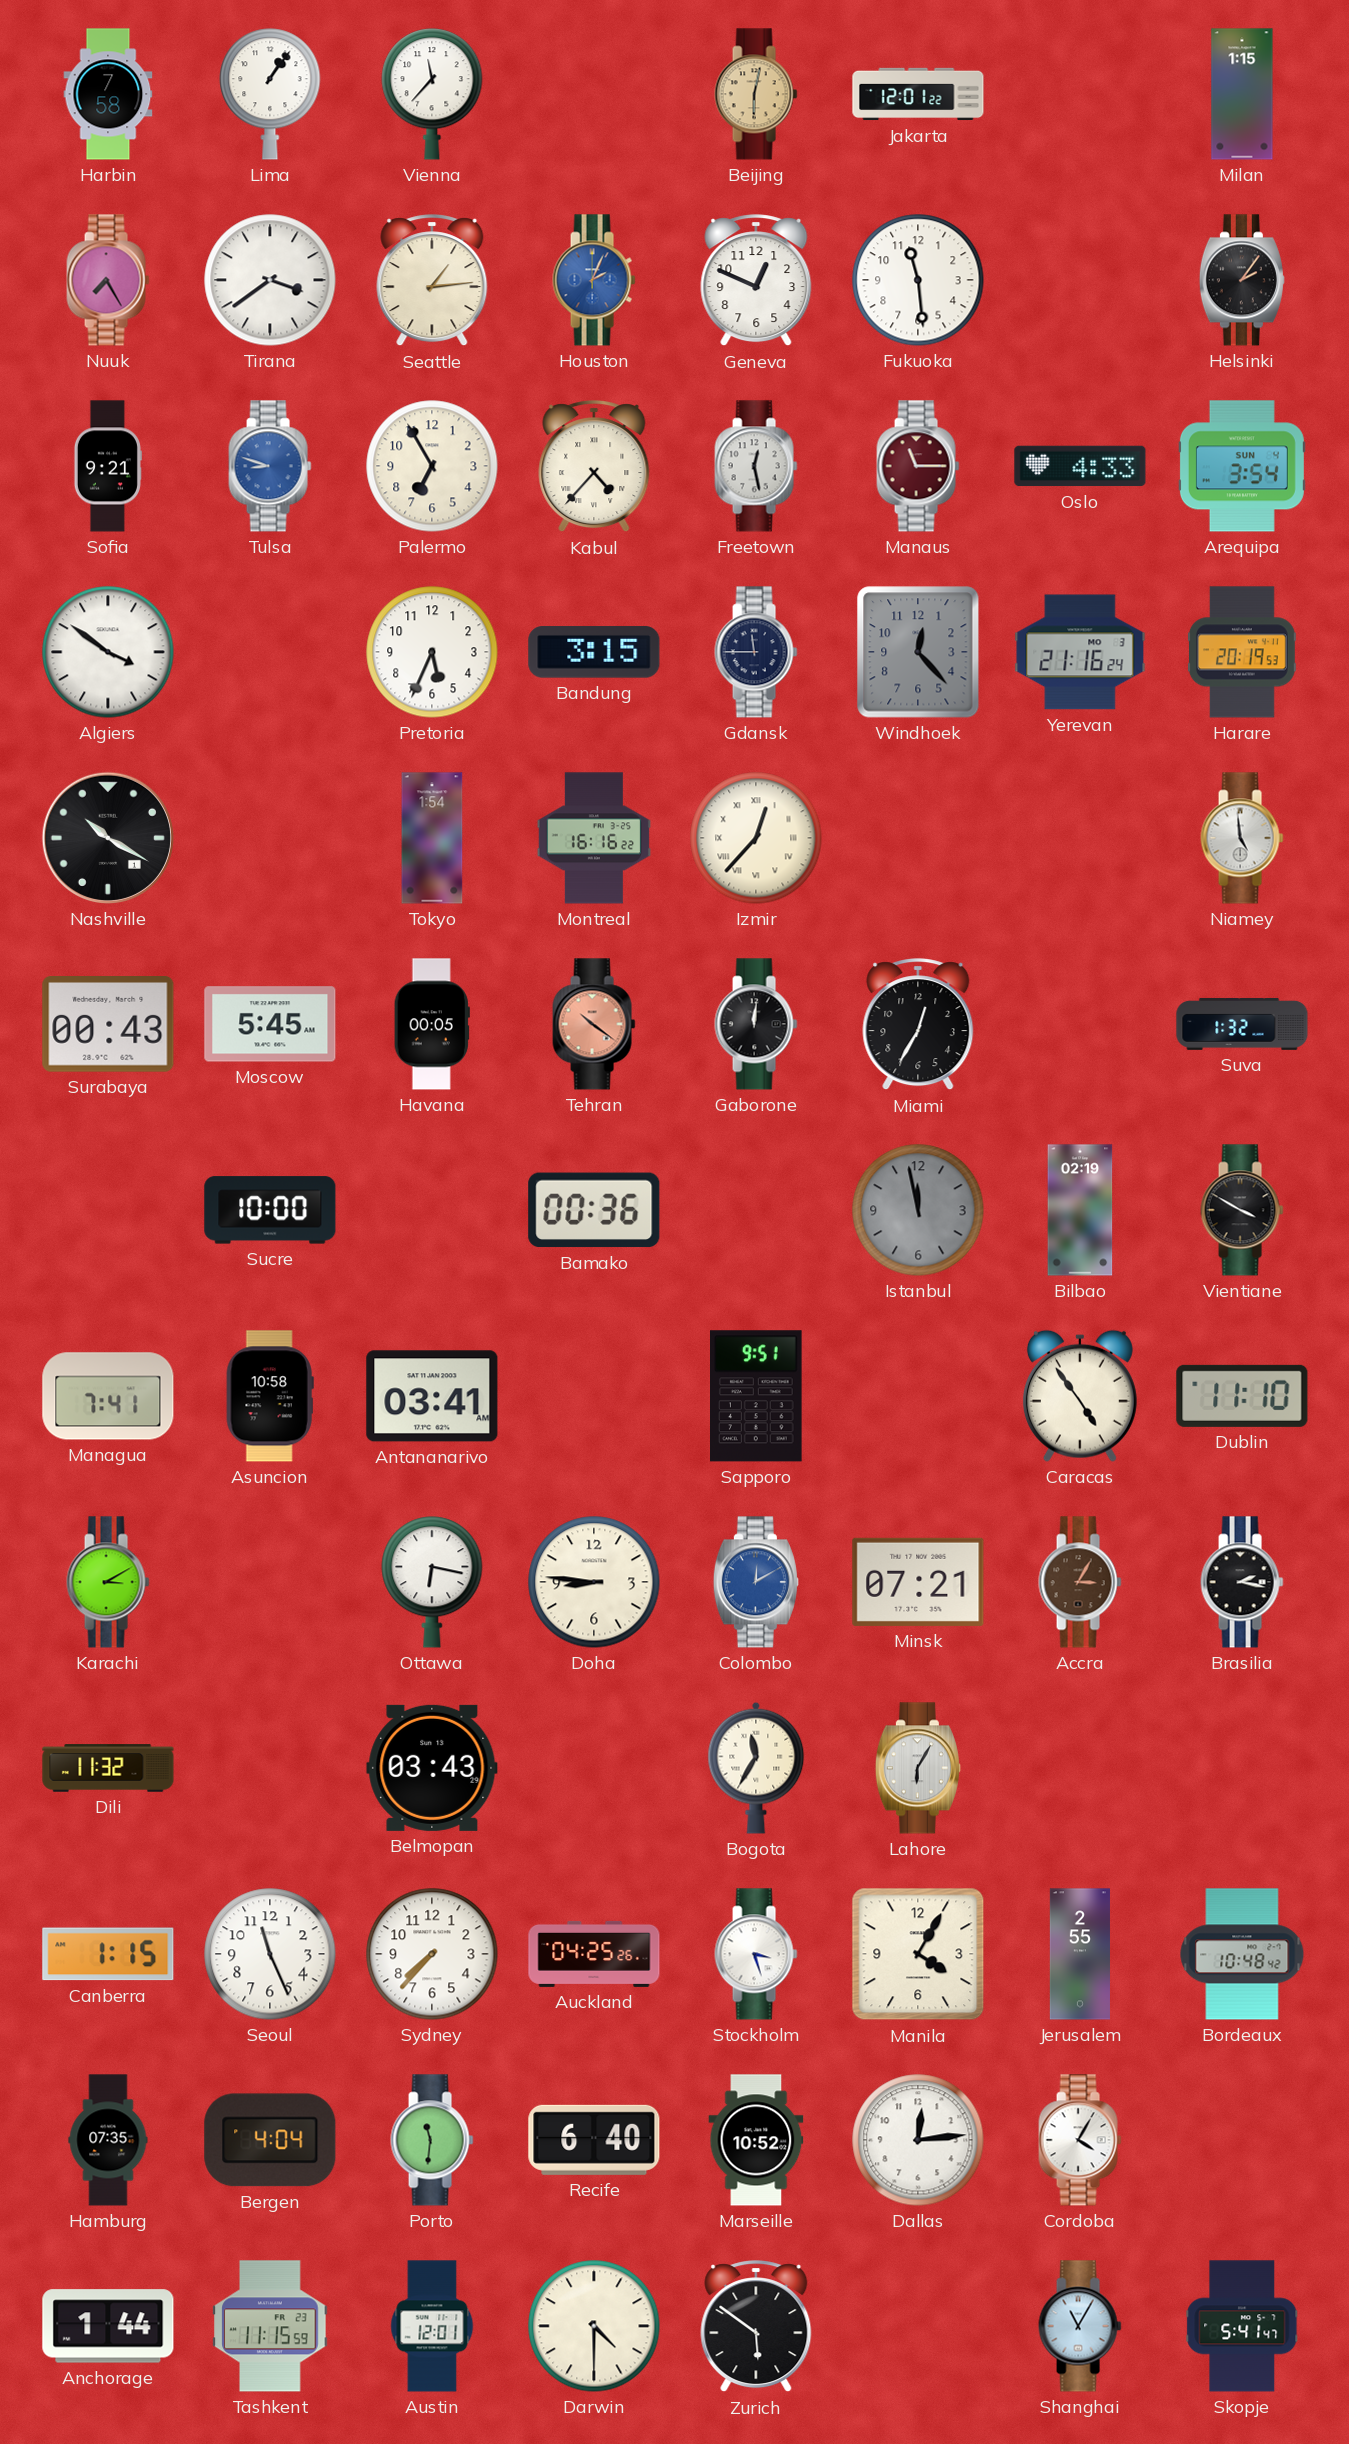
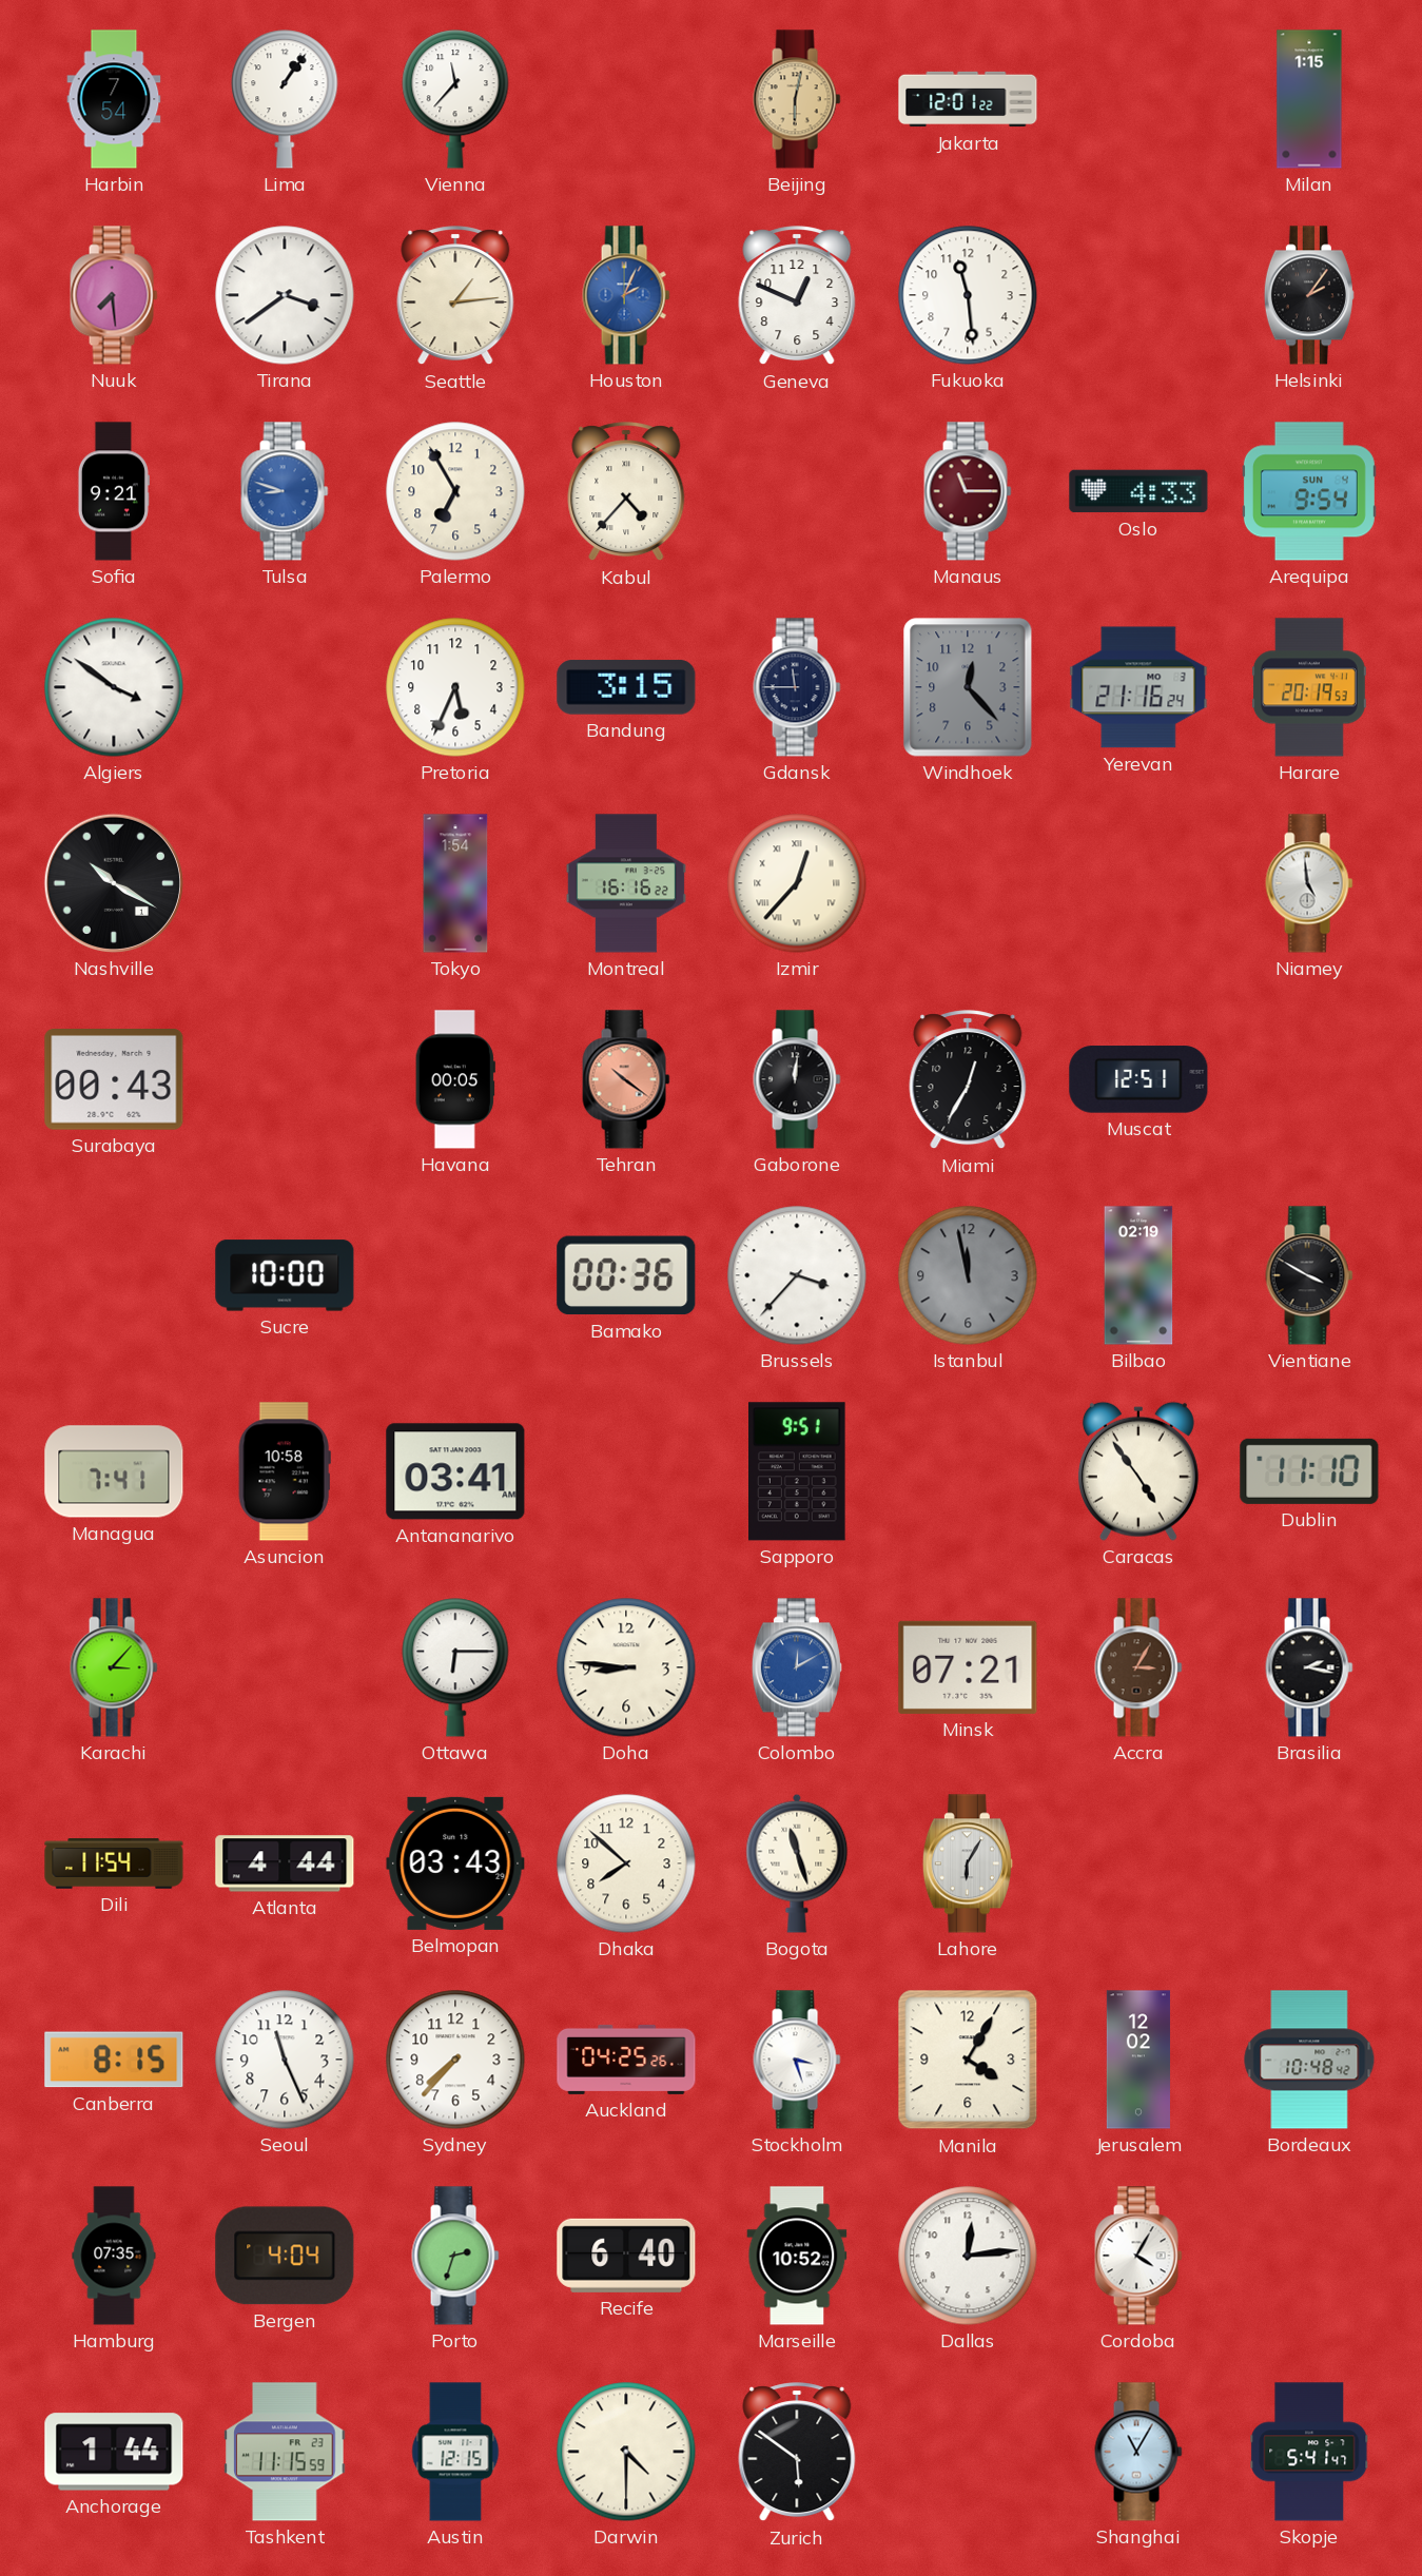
Harbin: 7:58 -> 7:54 (114, 99)
Nuuk: 7:25 -> 7:29 (114, 295)
Freetown: 12:28 -> none (756, 466)
Arequipa: 3:54 -> 9:54 (1309, 491)
Moscow: 5:45 -> none (270, 1024)
Muscat: none -> 12:51 (1138, 1079)
Suva: 1:32 -> none (1242, 1024)
Brussels: none -> 3:37 (797, 1275)
Karachi: 3:10 -> 3:07 (114, 1667)
Ottawa: 6:17 -> 6:15 (455, 1667)
Dili: 11:32 -> 11:54 (114, 1863)
Atlanta: none -> 4:44 (285, 1863)
Dhaka: none -> 7:52 (626, 1863)
Bogota: 11:35 -> 11:27 (797, 1863)
Canberra: 1:15 -> 8:15 (114, 2060)
Jerusalem: 2:55 -> 12:02 (1138, 2060)
Porto: 11:31 -> 2:33 (455, 2256)
Austin: 12:01 -> 12:15 (455, 2452)
